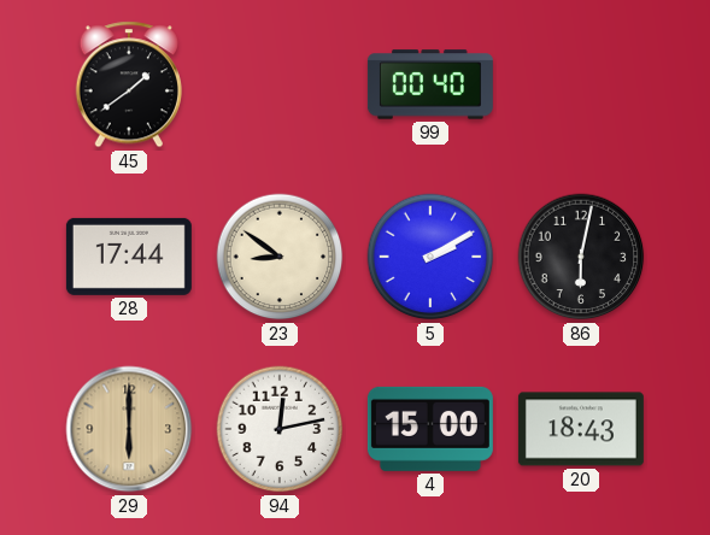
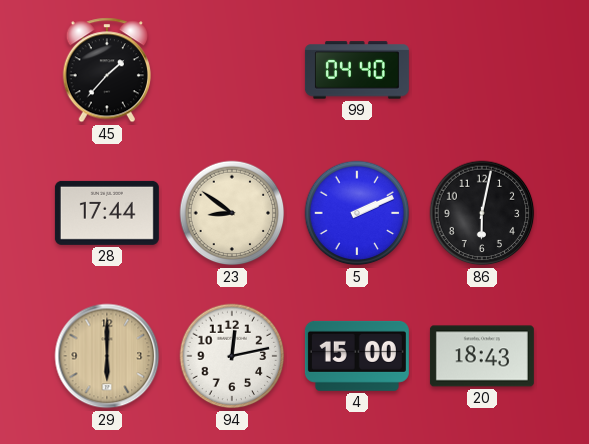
45: 1:39 -> 1:37 (106, 70)
99: 00:40 -> 04:40 (357, 70)
5: 2:10 -> 2:11 (357, 213)
